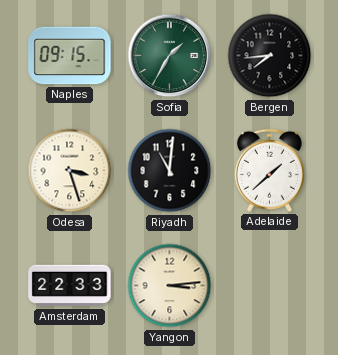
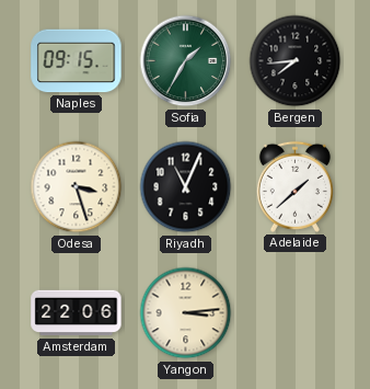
Riyadh: 11:01 -> 11:04 (186, 187)
Amsterdam: 22:33 -> 22:06 (77, 313)
